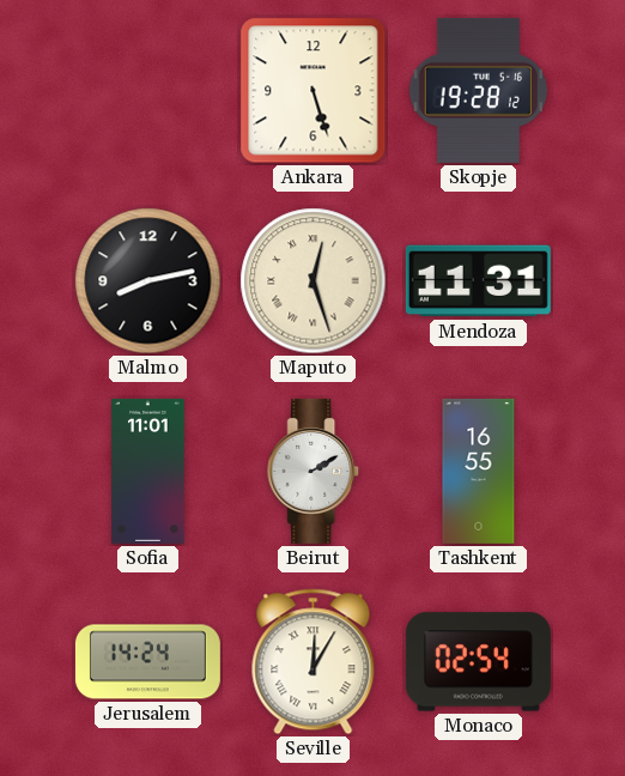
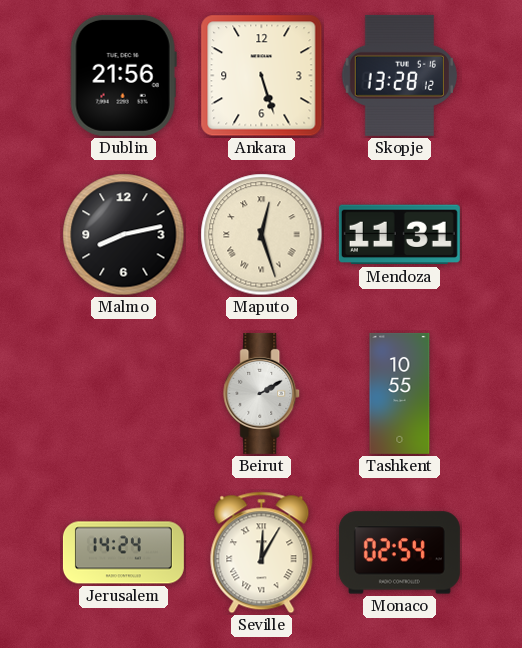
Dublin: none -> 21:56 (123, 75)
Skopje: 19:28 -> 13:28 (399, 75)
Sofia: 11:01 -> none (148, 471)
Tashkent: 16:55 -> 10:55 (400, 393)
